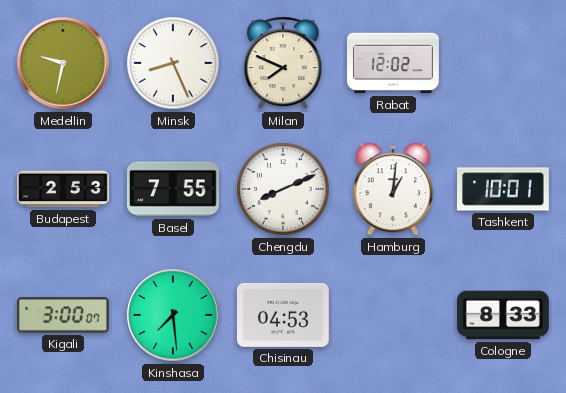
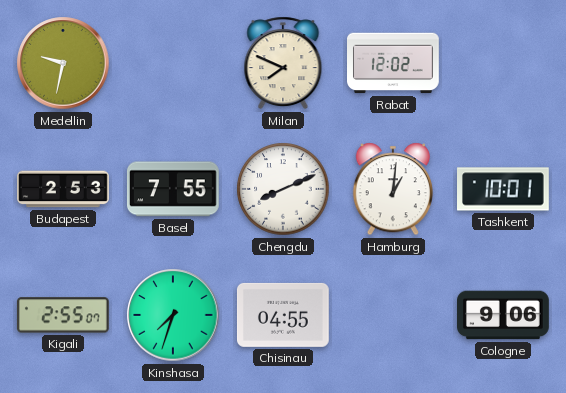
Minsk: 8:26 -> none (173, 63)
Kigali: 3:00 -> 2:55 (63, 315)
Kinshasa: 7:29 -> 7:33 (173, 315)
Chisinau: 04:53 -> 04:55 (283, 315)
Cologne: 8:33 -> 9:06 (504, 315)
